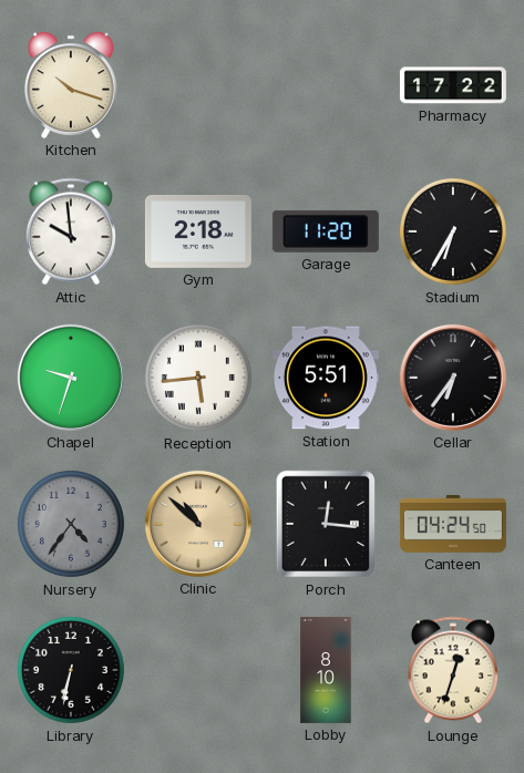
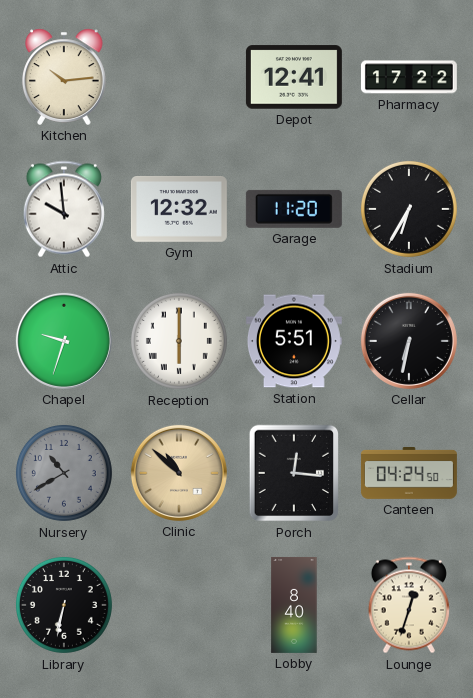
Kitchen: 10:18 -> 10:14 (65, 77)
Depot: none -> 12:41 (294, 77)
Gym: 2:18 -> 12:32 (179, 210)
Reception: 5:44 -> 6:00 (179, 341)
Cellar: 6:36 -> 6:32 (409, 341)
Nursery: 4:36 -> 10:40 (64, 473)
Lobby: 8:10 -> 8:40 (294, 605)
